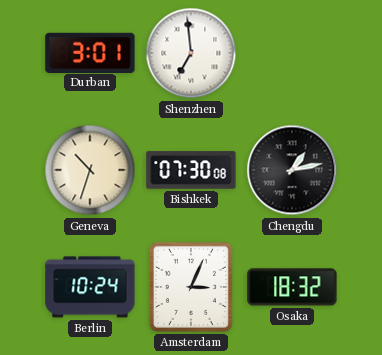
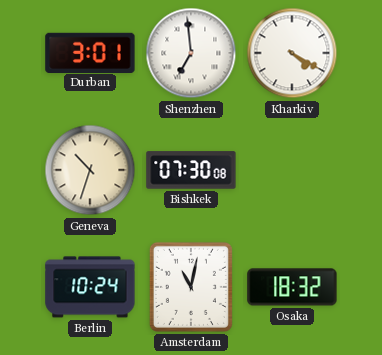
Kharkiv: none -> 4:20 (292, 53)
Chengdu: 1:13 -> none (292, 170)
Amsterdam: 3:04 -> 11:02 (191, 287)
